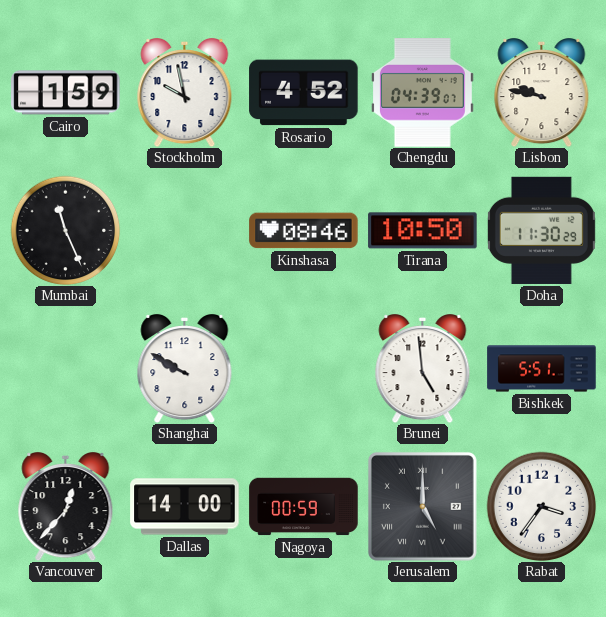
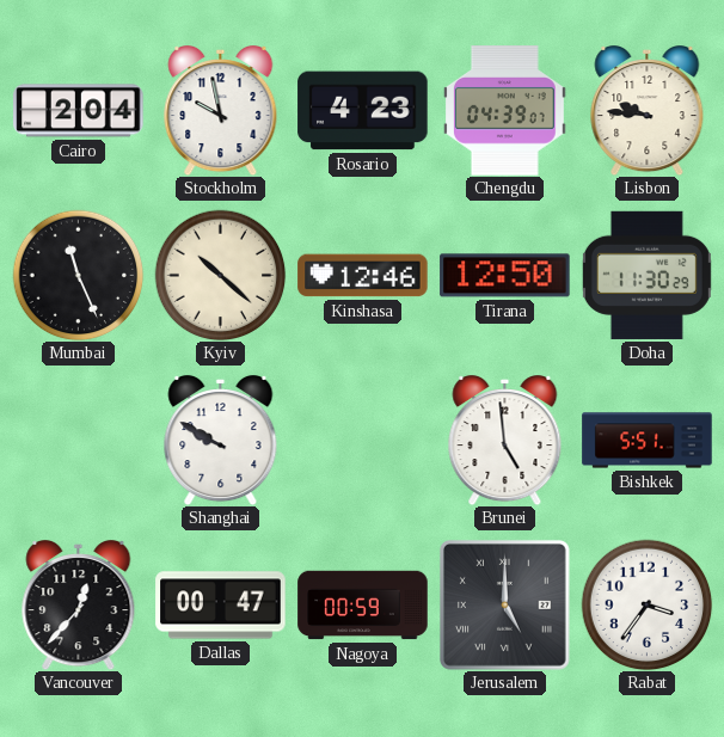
Cairo: 1:59 -> 2:04 (79, 111)
Rosario: 4:52 -> 4:23 (363, 111)
Lisbon: 9:47 -> 9:46 (648, 111)
Kyiv: none -> 10:22 (220, 275)
Kinshasa: 08:46 -> 12:46 (363, 276)
Tirana: 10:50 -> 12:50 (505, 276)
Dallas: 14:00 -> 00:47 (221, 606)
